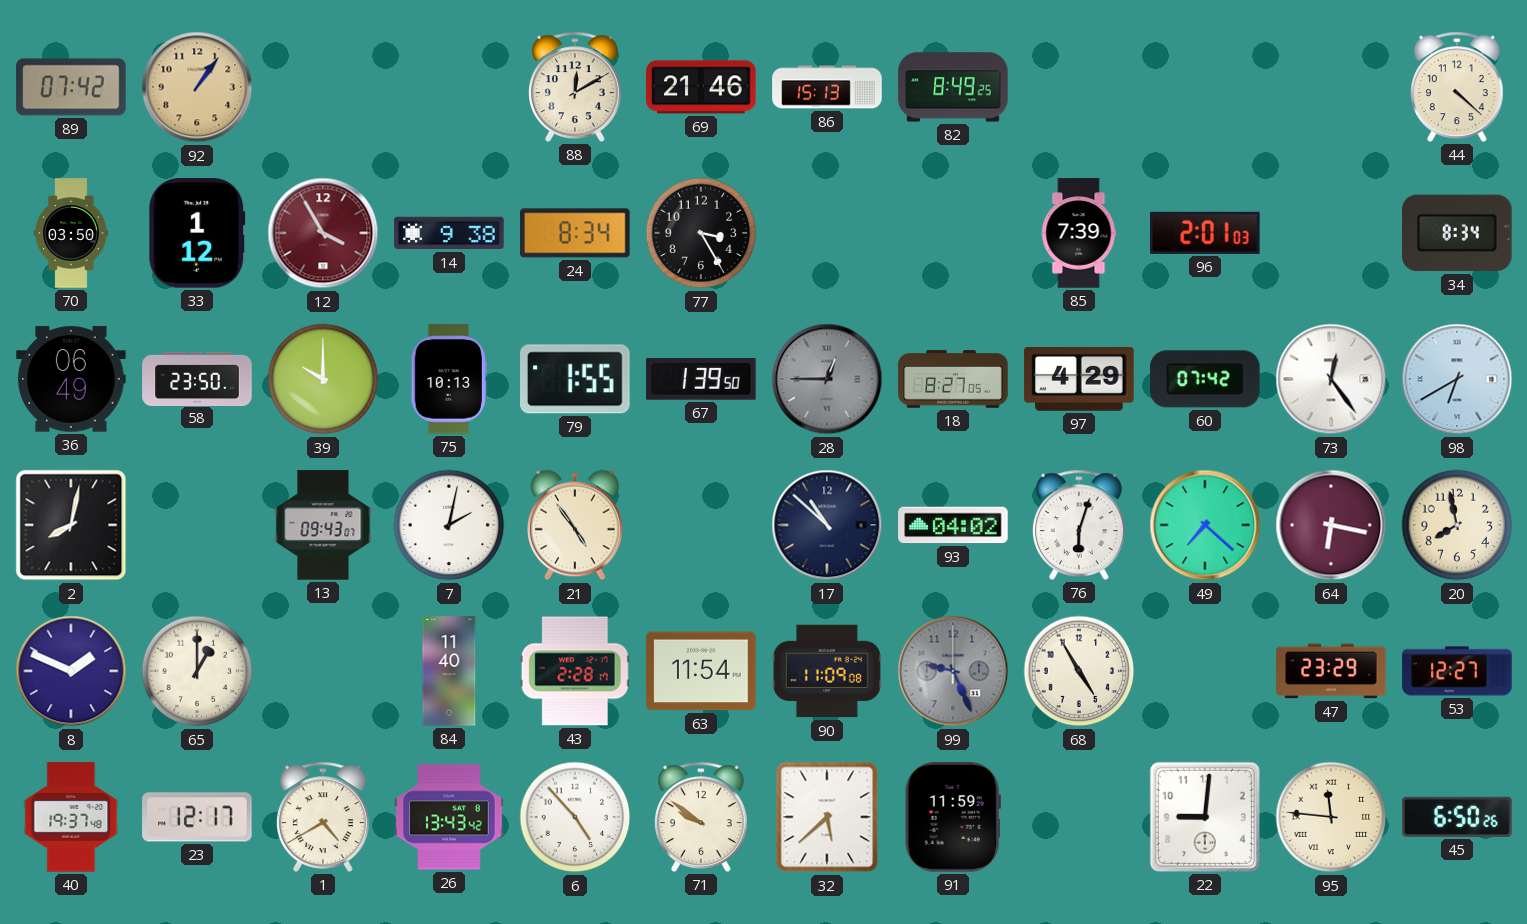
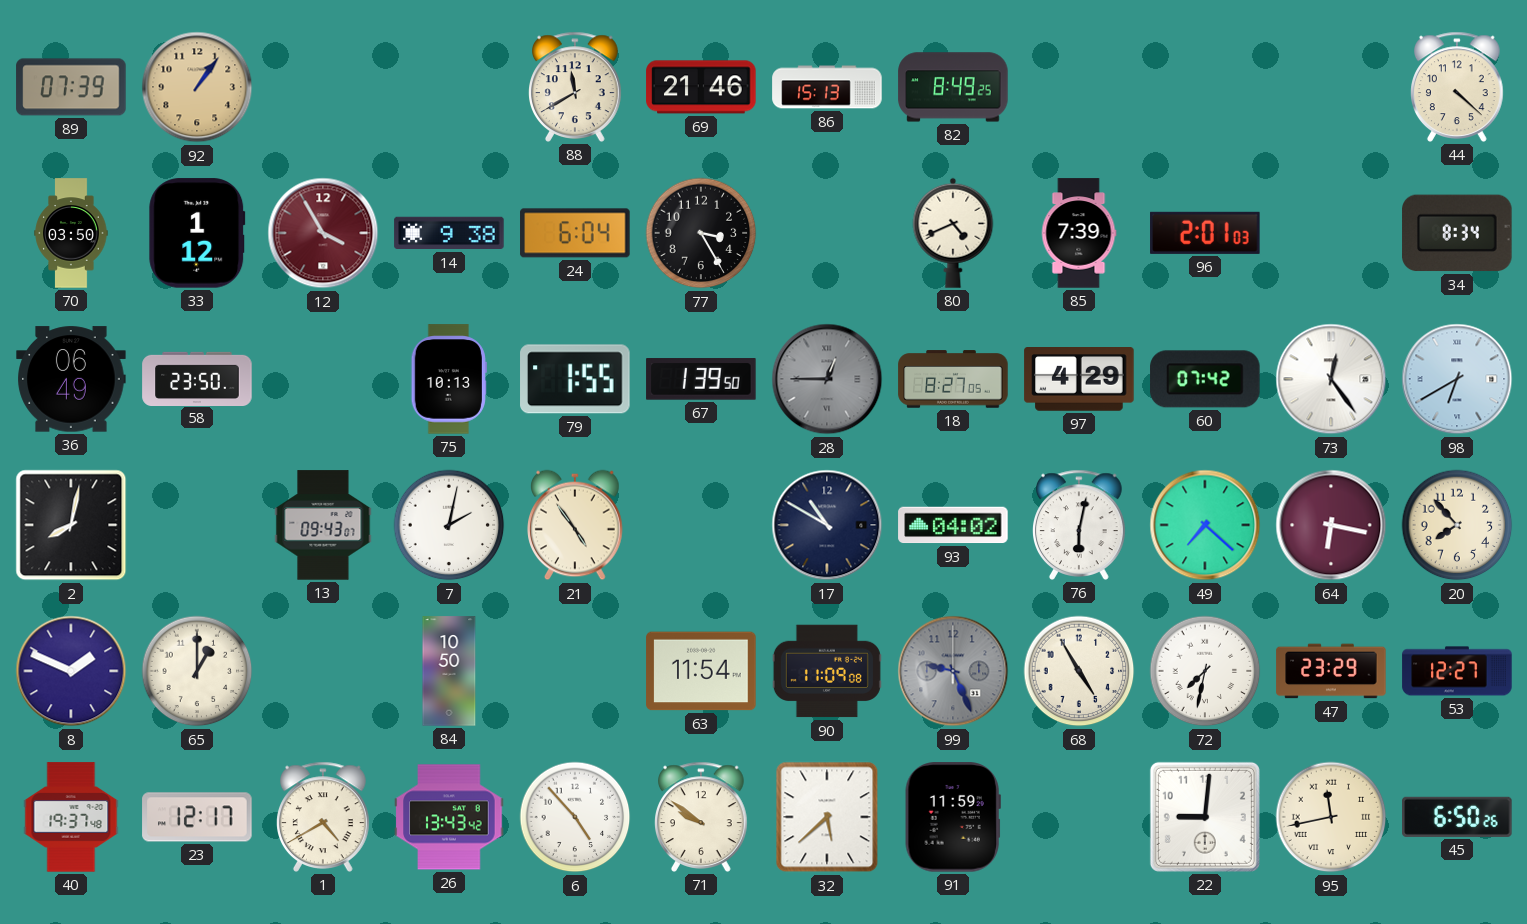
89: 07:42 -> 07:39 (71, 87)
88: 12:10 -> 11:40 (576, 87)
24: 8:34 -> 6:04 (575, 233)
80: none -> 4:41 (953, 233)
39: 10:00 -> none (323, 379)
17: 10:52 -> 10:50 (827, 525)
76: 6:03 -> 6:02 (1080, 525)
20: 7:58 -> 7:53 (1457, 525)
84: 11:40 -> 10:50 (449, 671)
43: 2:28 -> none (575, 671)
72: none -> 7:32 (1205, 671)
95: 11:46 -> 11:43 (1331, 817)
